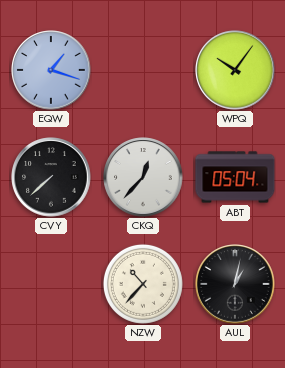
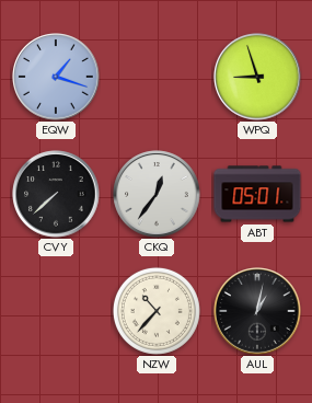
WPQ: 10:06 -> 8:57 (257, 77)
CKQ: 12:37 -> 12:36 (157, 194)
ABT: 05:04 -> 05:01 (257, 194)
